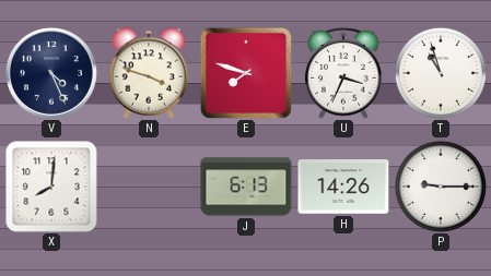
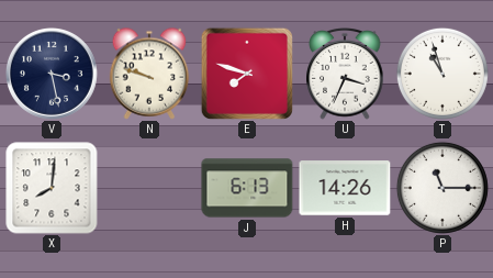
V: 4:26 -> 3:28 (52, 74)
N: 3:48 -> 9:48 (149, 74)
P: 9:15 -> 11:15 (442, 188)
